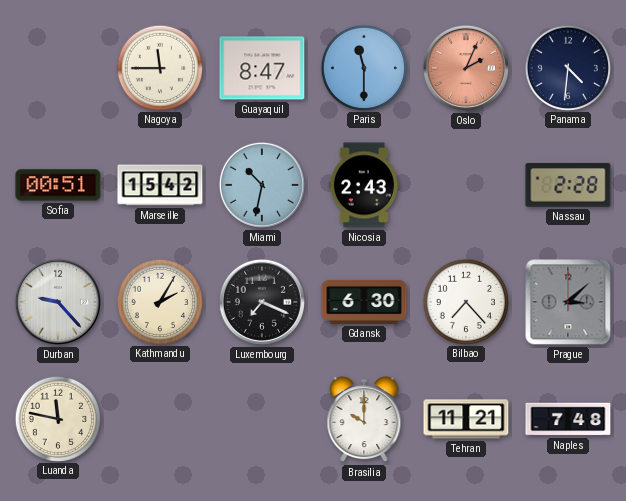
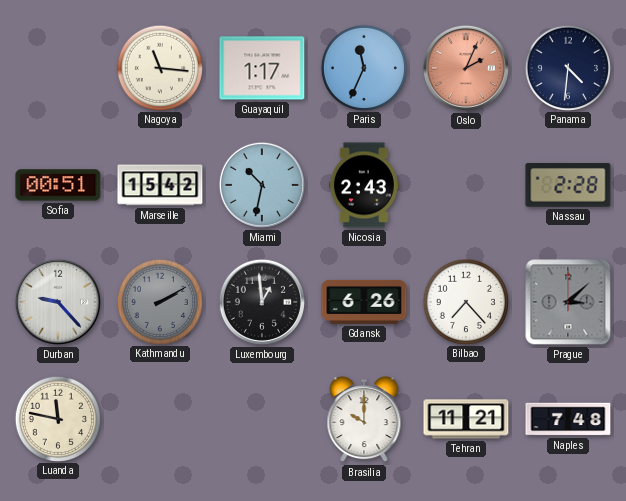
Nagoya: 11:45 -> 11:16 (159, 67)
Guayaquil: 8:47 -> 1:17 (262, 68)
Paris: 11:30 -> 11:34 (363, 67)
Kathmandu: 2:05 -> 2:10 (159, 301)
Kathmandu dial: cream -> grey (159, 301)
Luxembourg: 7:19 -> 12:59 (262, 302)
Gdansk: 6:30 -> 6:26 (364, 302)
